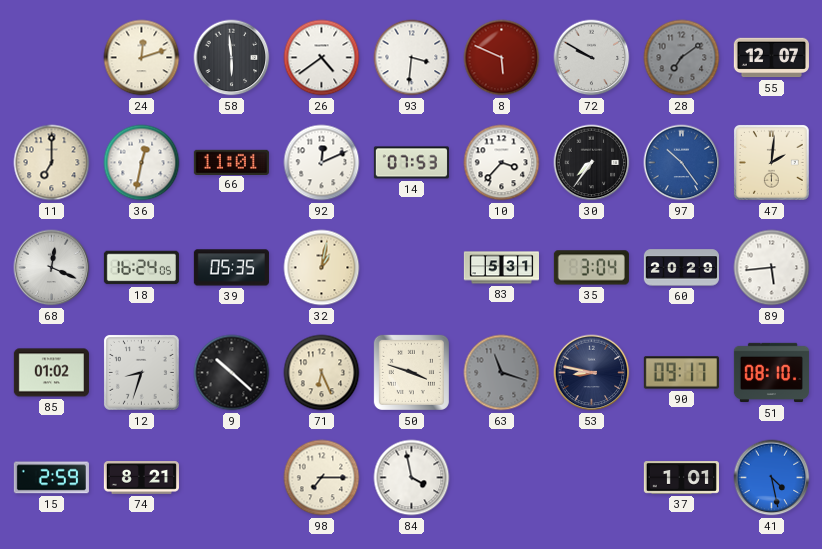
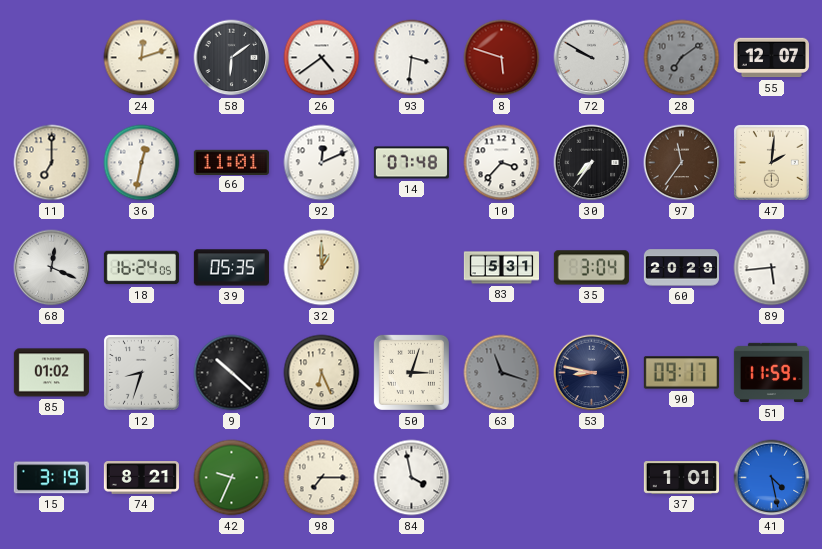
58: 5:59 -> 6:09 (232, 58)
8: 5:49 -> 5:48 (502, 58)
14: 07:53 -> 07:48 (411, 163)
97: 10:24 -> 11:36 (682, 163)
97 dial: blue -> brown (682, 163)
32: 1:02 -> 1:00 (322, 268)
50: 3:48 -> 3:03 (411, 372)
51: 08:10 -> 11:59 (771, 373)
15: 2:59 -> 3:19 (51, 478)
42: none -> 9:34 (232, 478)
